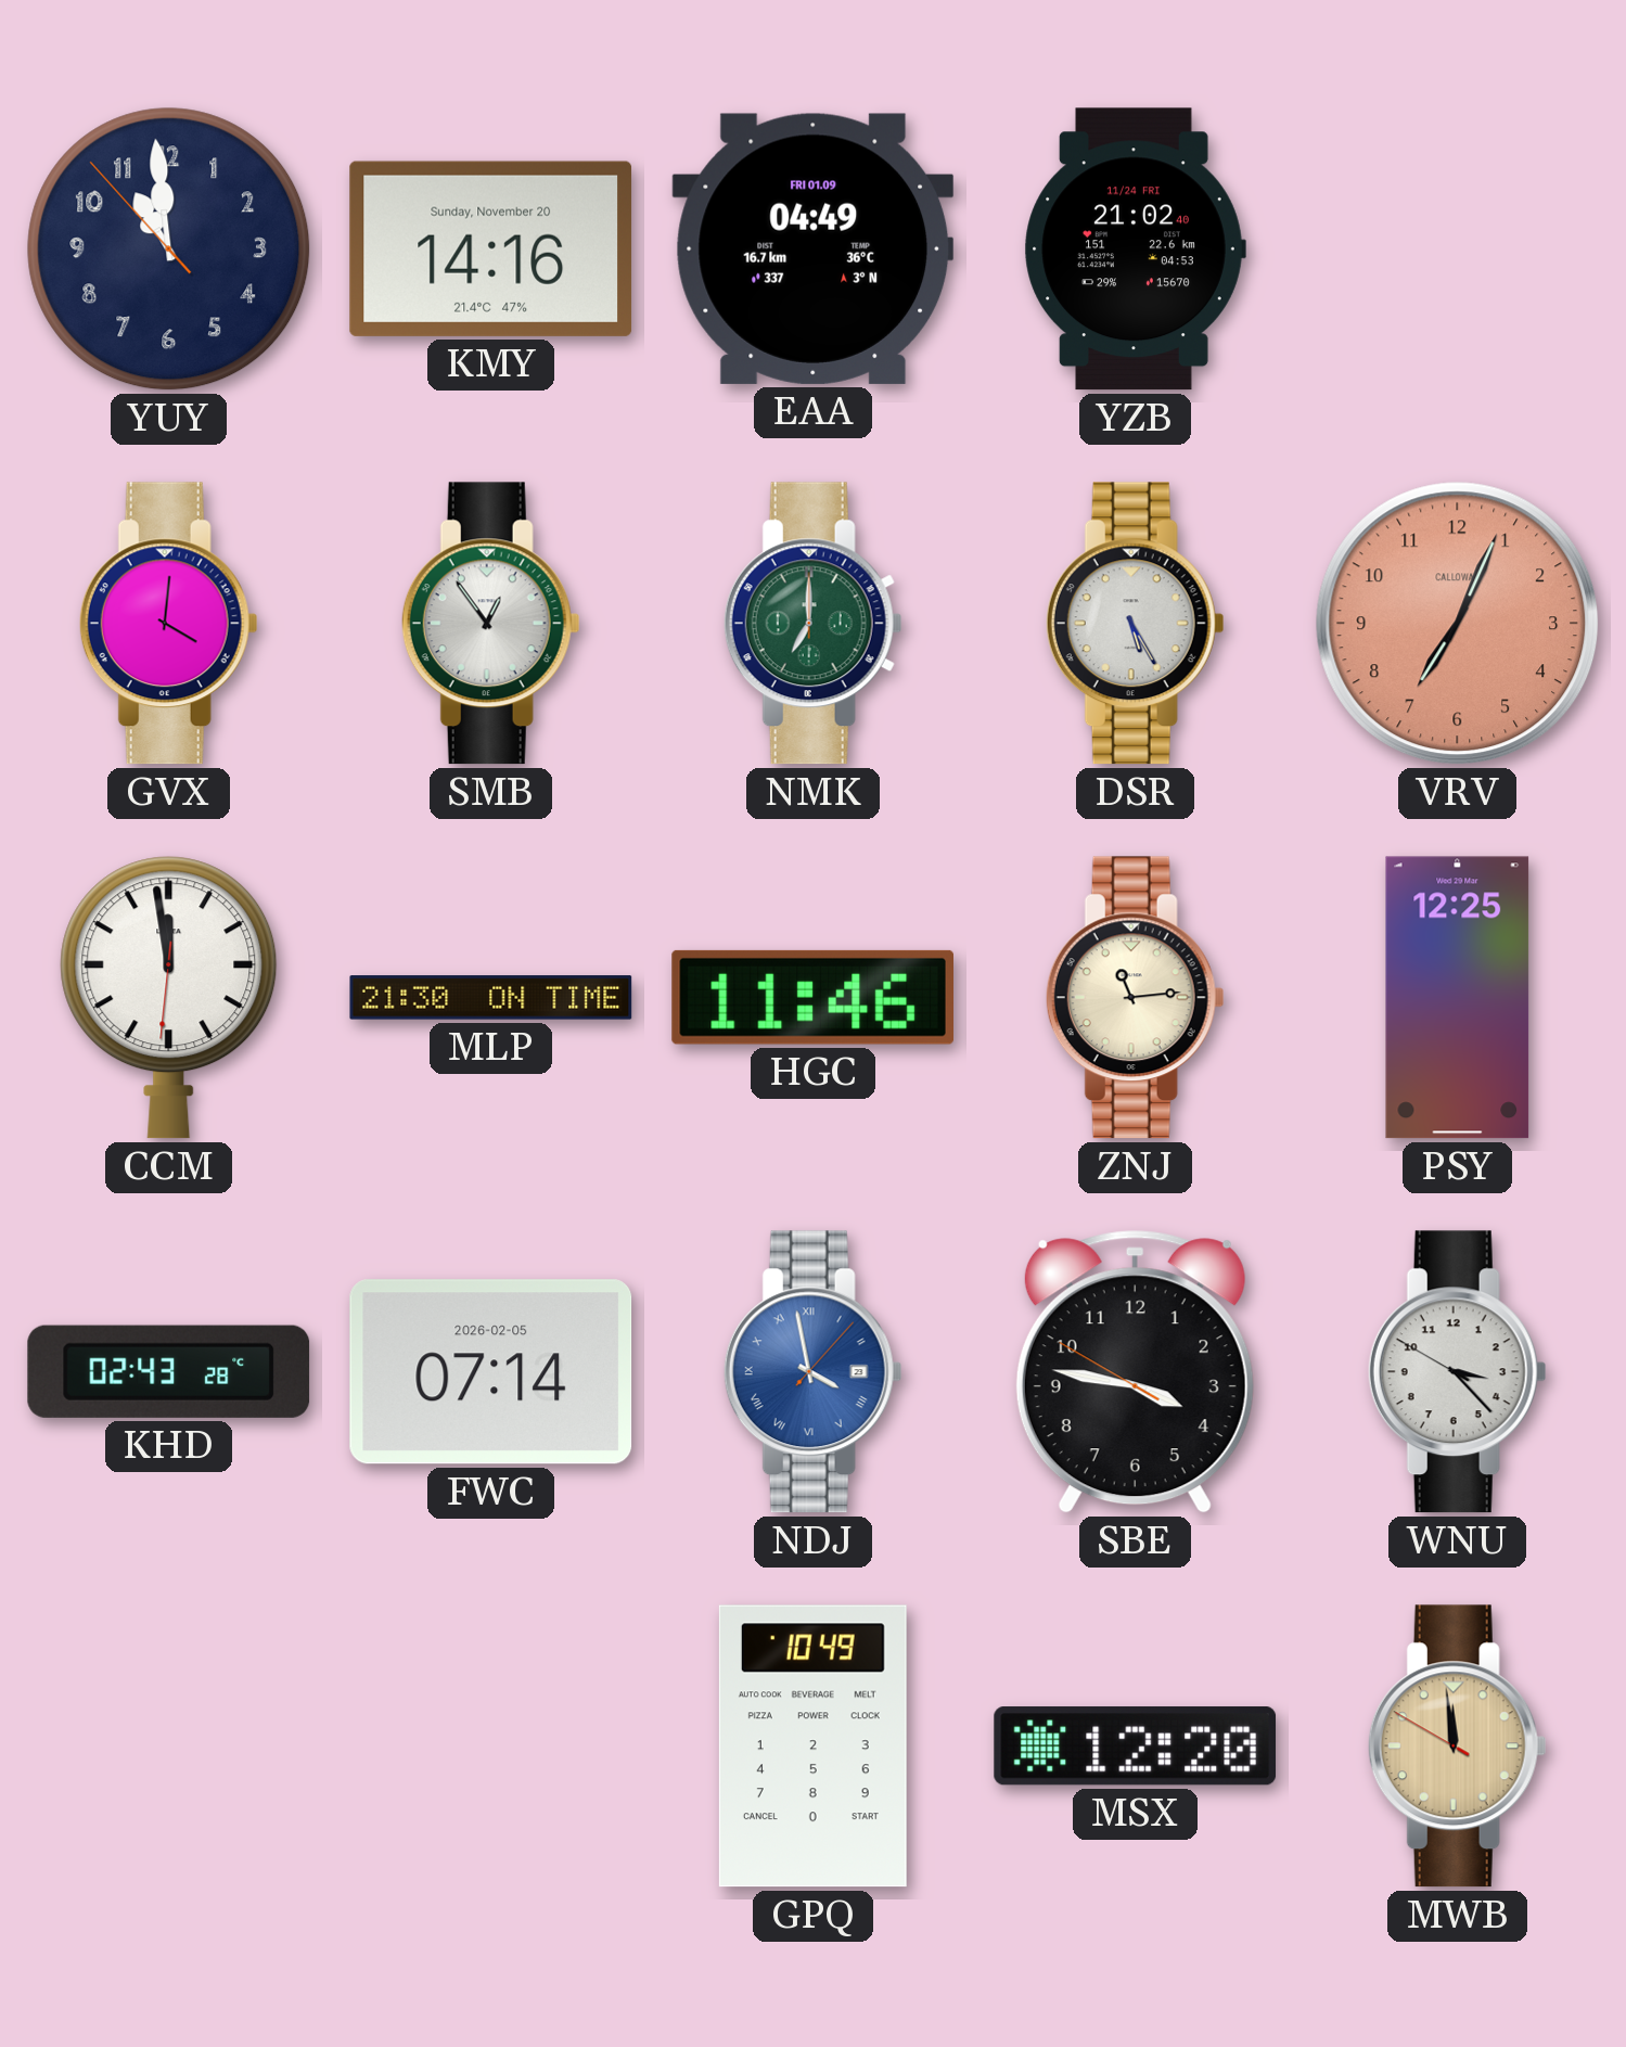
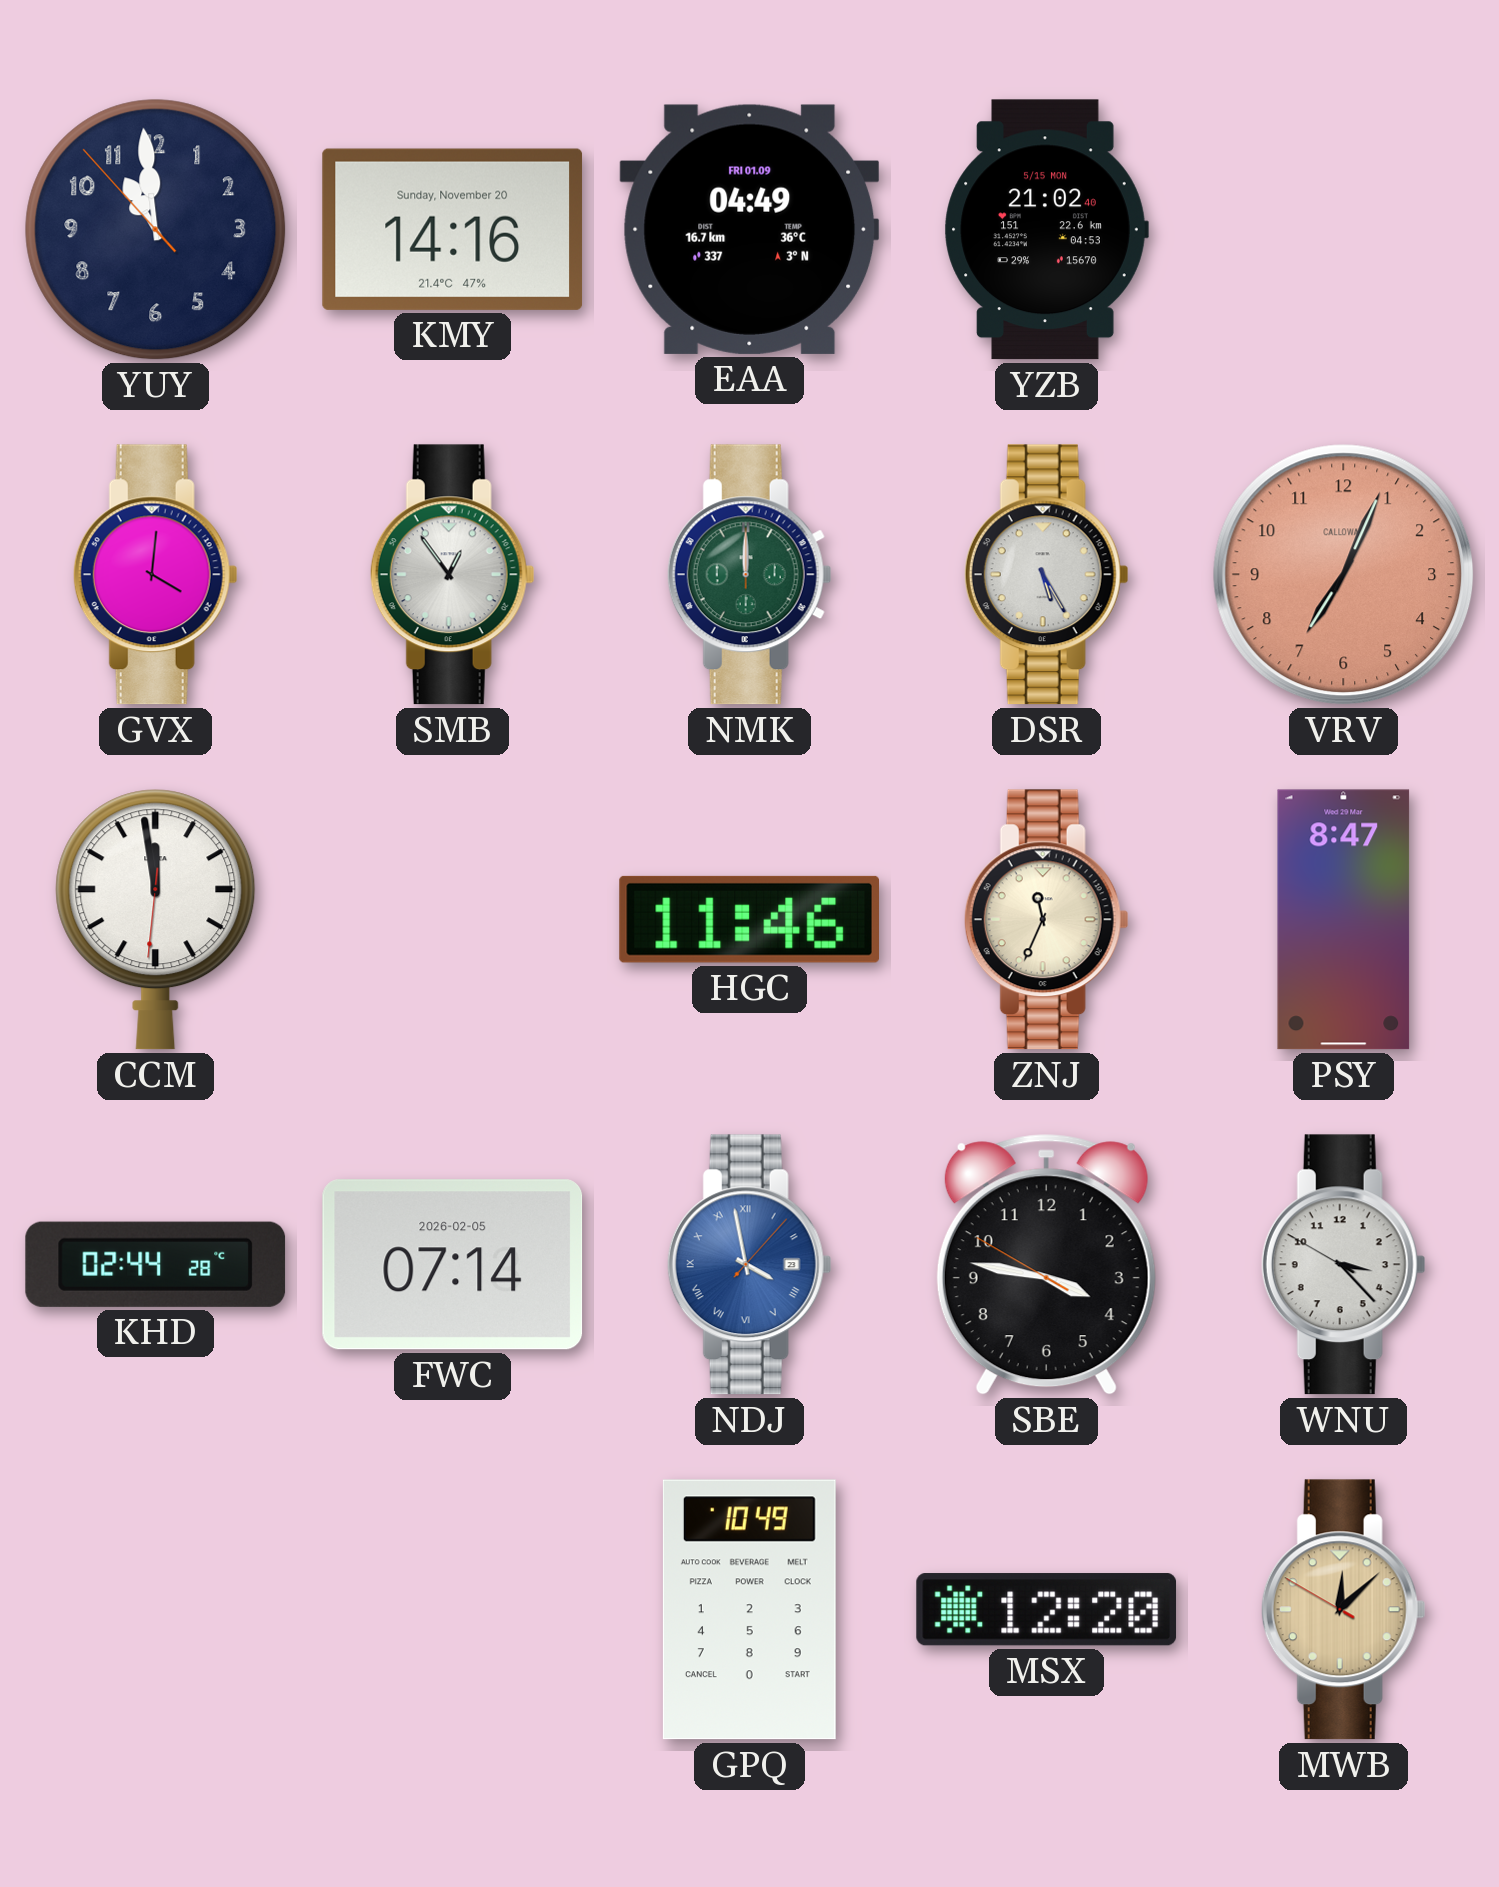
YZB date: 11/24 FRI -> 5/15 MON (1046, 230)
NMK: 7:00 -> 12:00 (749, 575)
MLP: 21:30 -> none (491, 998)
ZNJ: 11:14 -> 11:34 (1046, 920)
PSY: 12:25 -> 8:47 (1344, 920)
KHD: 02:43 -> 02:44 (156, 1264)
MWB: 11:58 -> 12:07 (1343, 1610)
